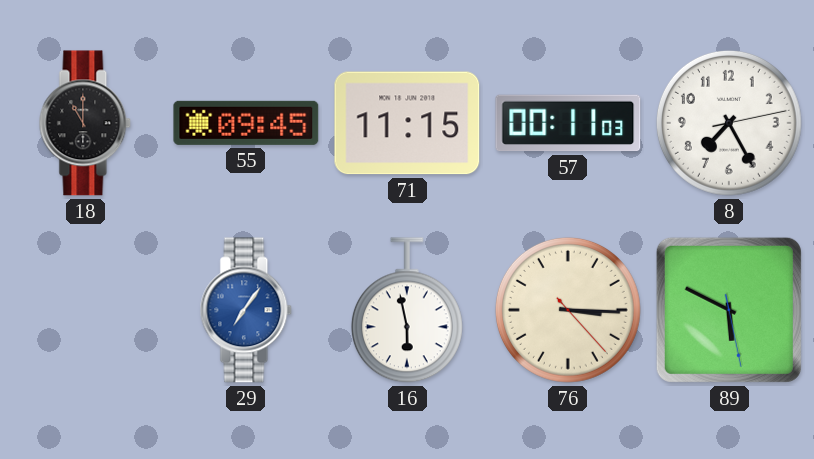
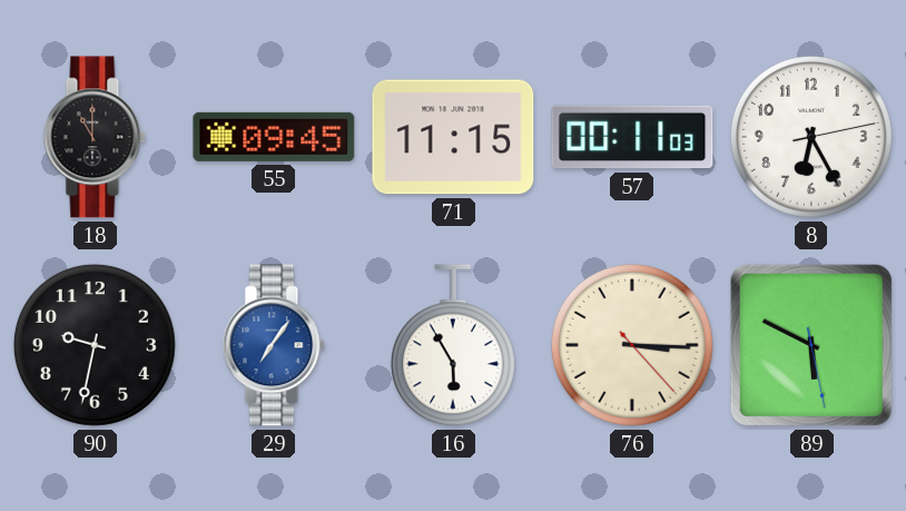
8: 7:25 -> 6:25 (811, 137)
90: none -> 9:32 (95, 345)
16: 5:58 -> 5:55 (453, 345)
